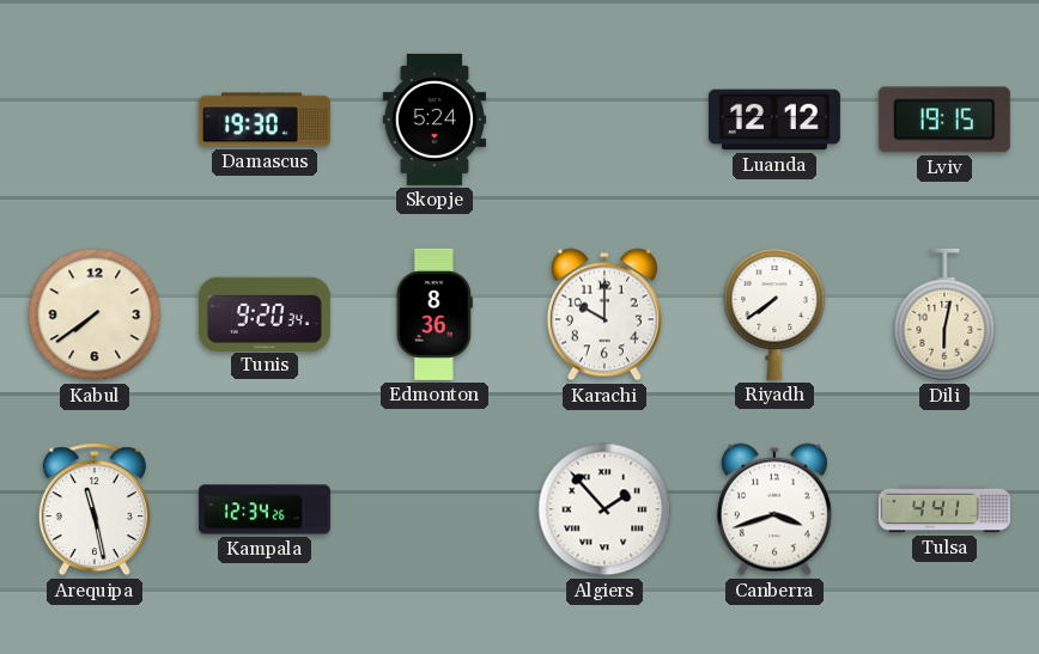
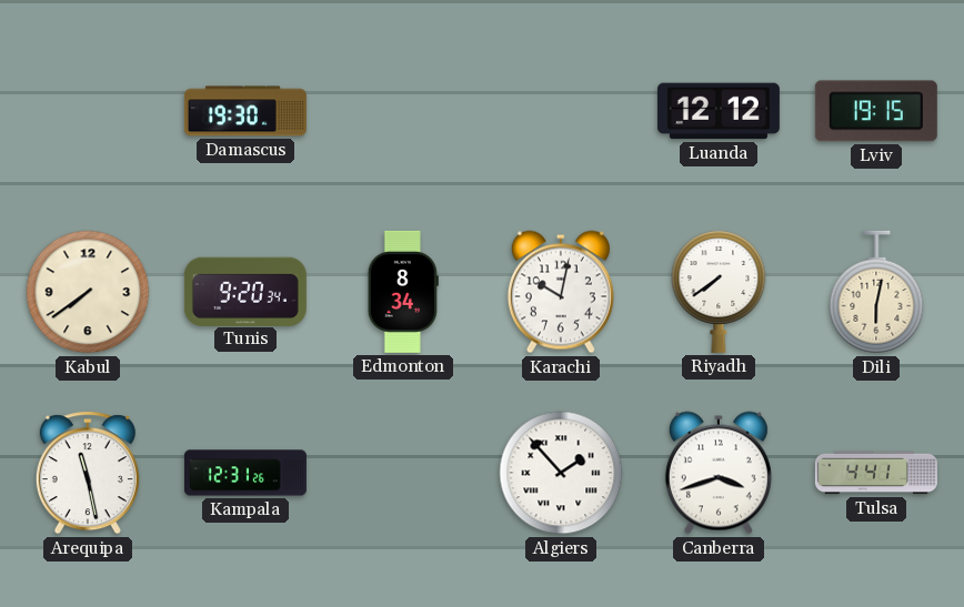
Skopje: 5:24 -> none (435, 120)
Edmonton: 8:36 -> 8:34 (403, 292)
Karachi: 10:00 -> 10:02 (561, 292)
Kampala: 12:34 -> 12:31 (245, 473)
